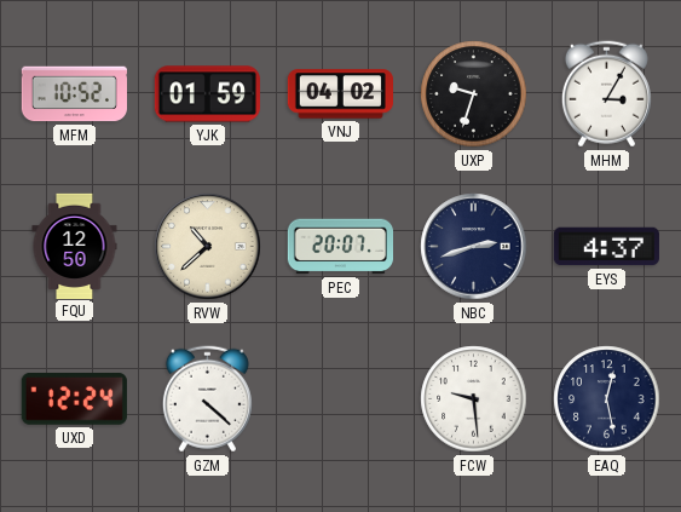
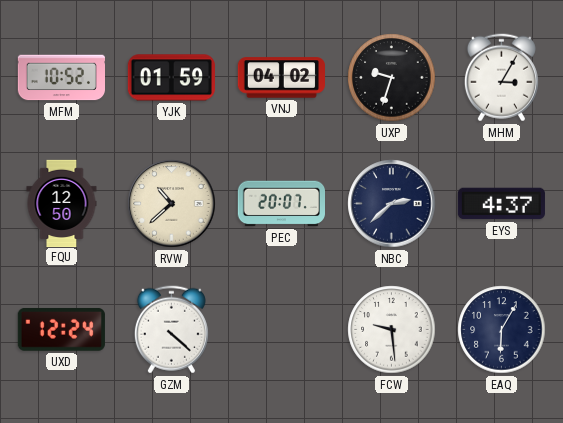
NBC: 2:42 -> 2:38 (392, 204)
EAQ: 12:28 -> 6:05 (502, 330)
